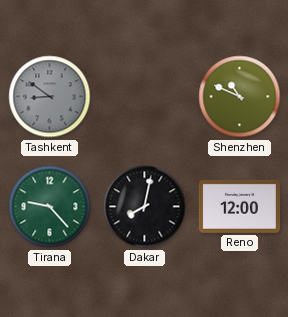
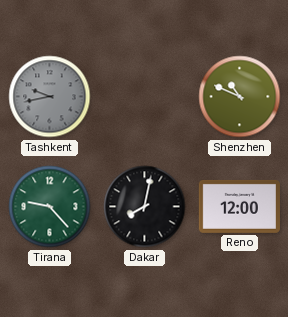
Tashkent: 8:51 -> 9:43 (50, 97)
